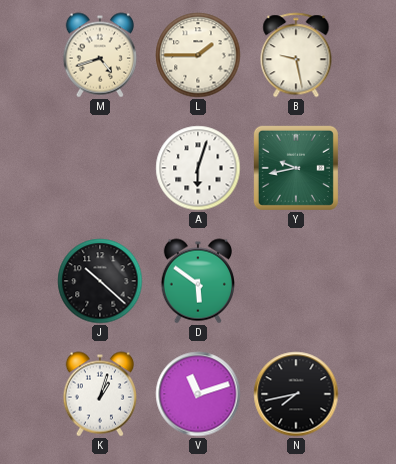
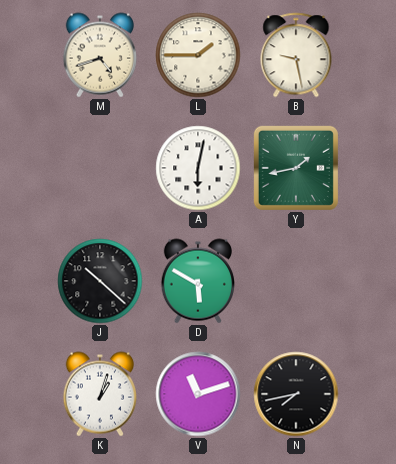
A: 6:03 -> 6:02 (198, 168)
Y: 9:43 -> 1:43 (296, 168)
D: 5:51 -> 5:50 (197, 281)
